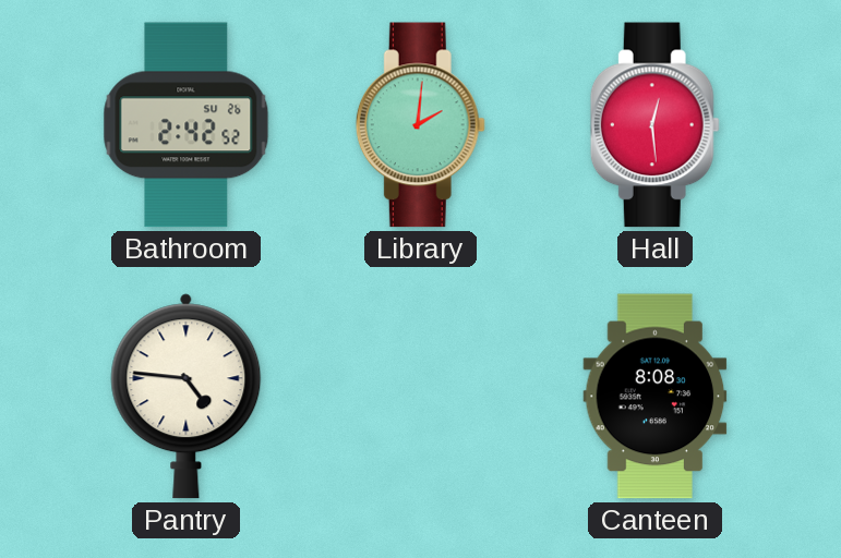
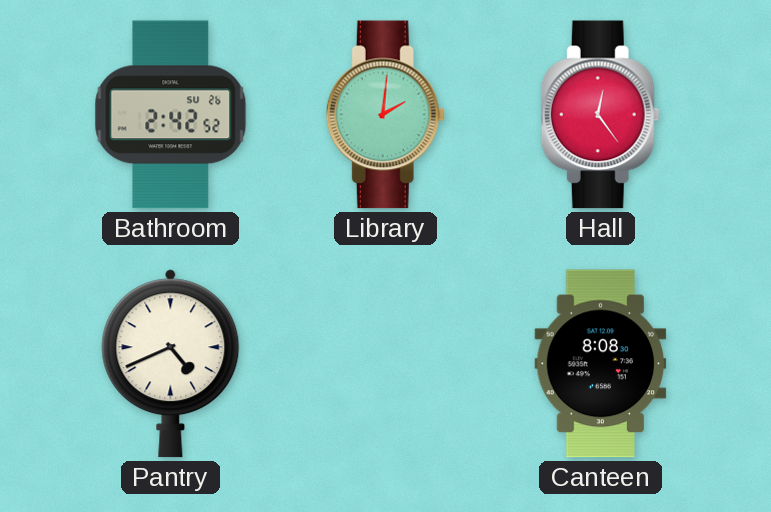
Hall: 12:29 -> 12:24 (600, 115)
Pantry: 4:46 -> 4:41 (171, 364)
